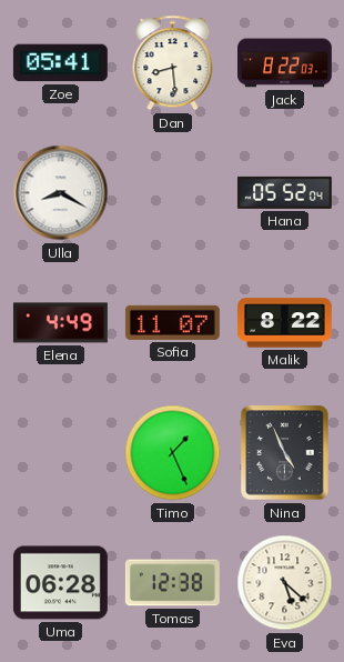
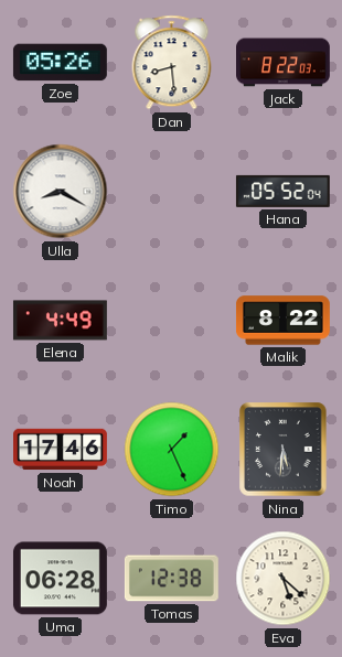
Zoe: 05:41 -> 05:26 (60, 63)
Sofia: 11:07 -> none (172, 322)
Noah: none -> 17:46 (61, 450)
Nina: 4:56 -> 5:31 (284, 450)
